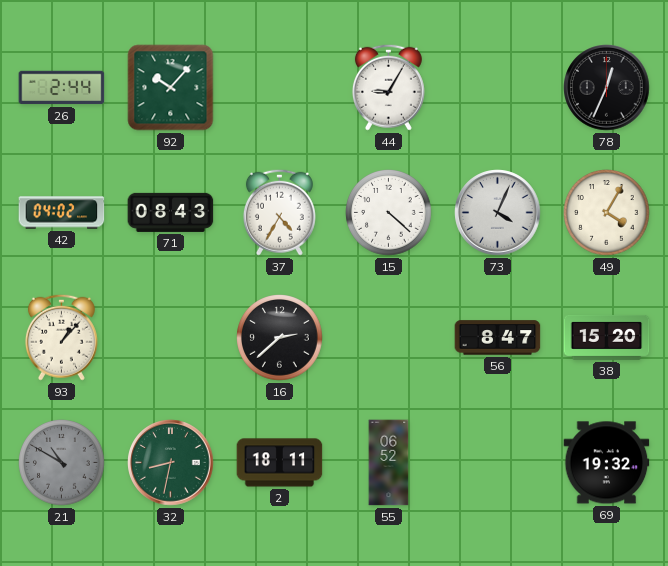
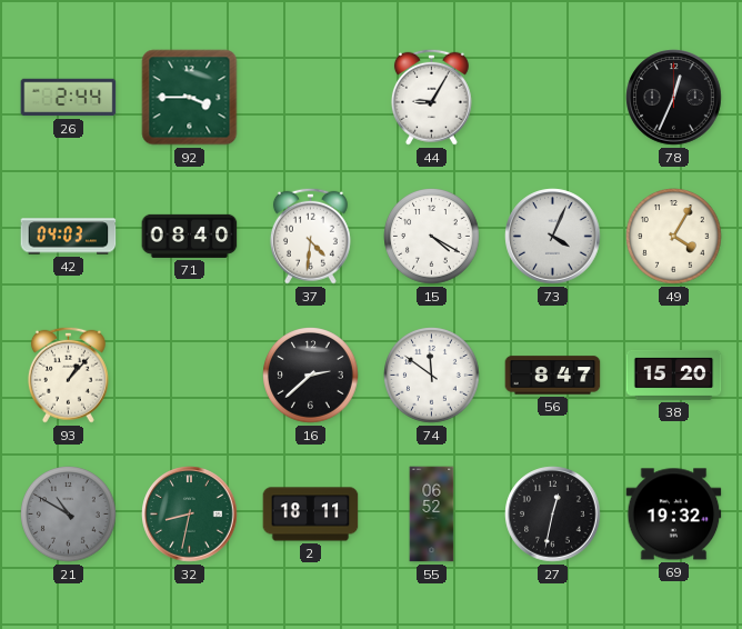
92: 10:07 -> 3:45 (190, 98)
42: 04:02 -> 04:03 (69, 237)
71: 08:43 -> 08:40 (190, 236)
37: 4:35 -> 4:31 (310, 236)
15: 4:22 -> 4:20 (432, 237)
74: none -> 11:51 (432, 376)
27: none -> 12:32 (553, 515)
